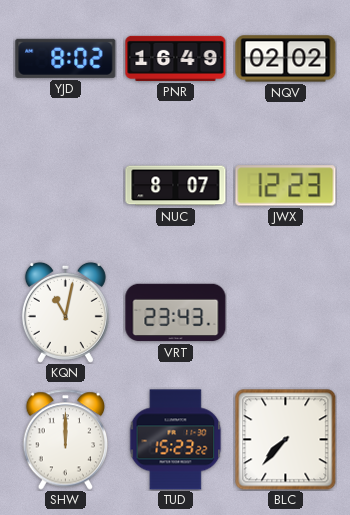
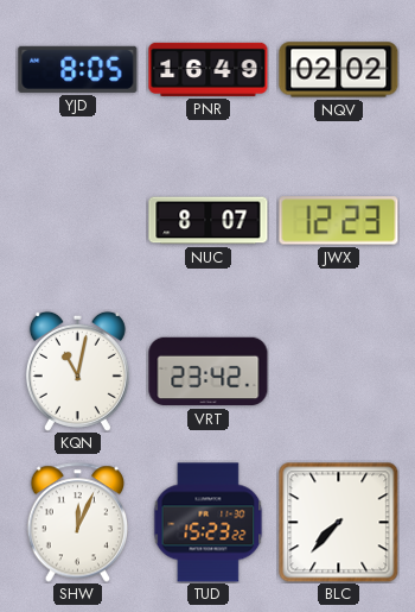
YJD: 8:02 -> 8:05 (78, 69)
VRT: 23:43 -> 23:42 (209, 372)
SHW: 12:00 -> 12:04 (78, 523)
